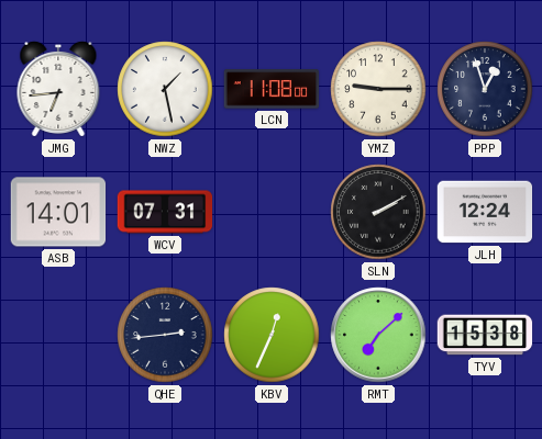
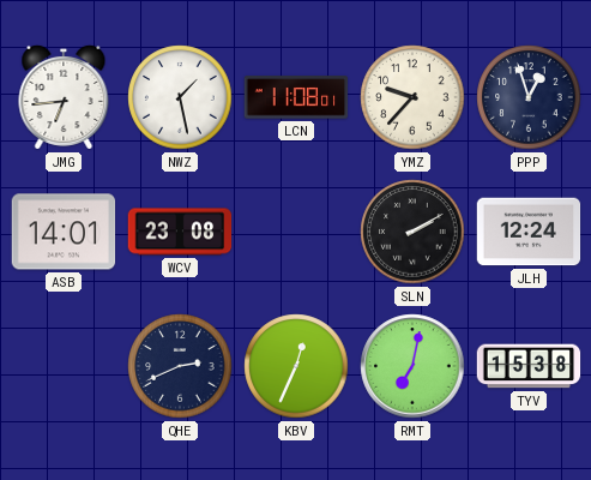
LCN: 11:08:00 -> 11:08:01 (296, 97)
YMZ: 9:15 -> 9:37 (412, 97)
WCV: 07:31 -> 23:08 (180, 232)
QHE: 2:44 -> 2:41 (180, 366)
RMT: 7:08 -> 7:02 (412, 366)
